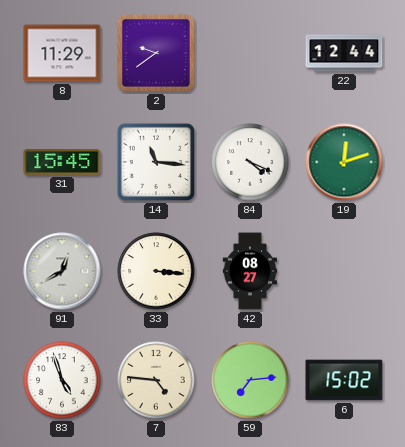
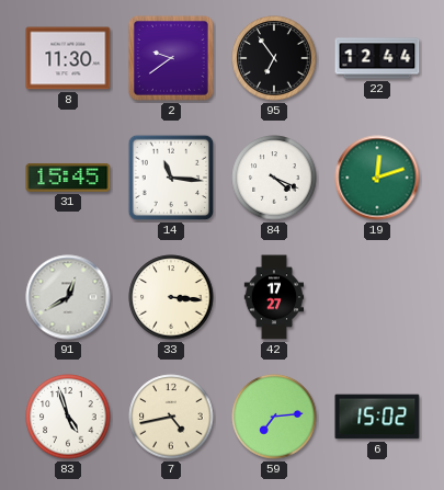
8: 11:29 -> 11:30 (68, 58)
95: none -> 6:54 (274, 58)
42: 08:27 -> 17:27 (274, 297)
7: 4:46 -> 4:43 (171, 417)
